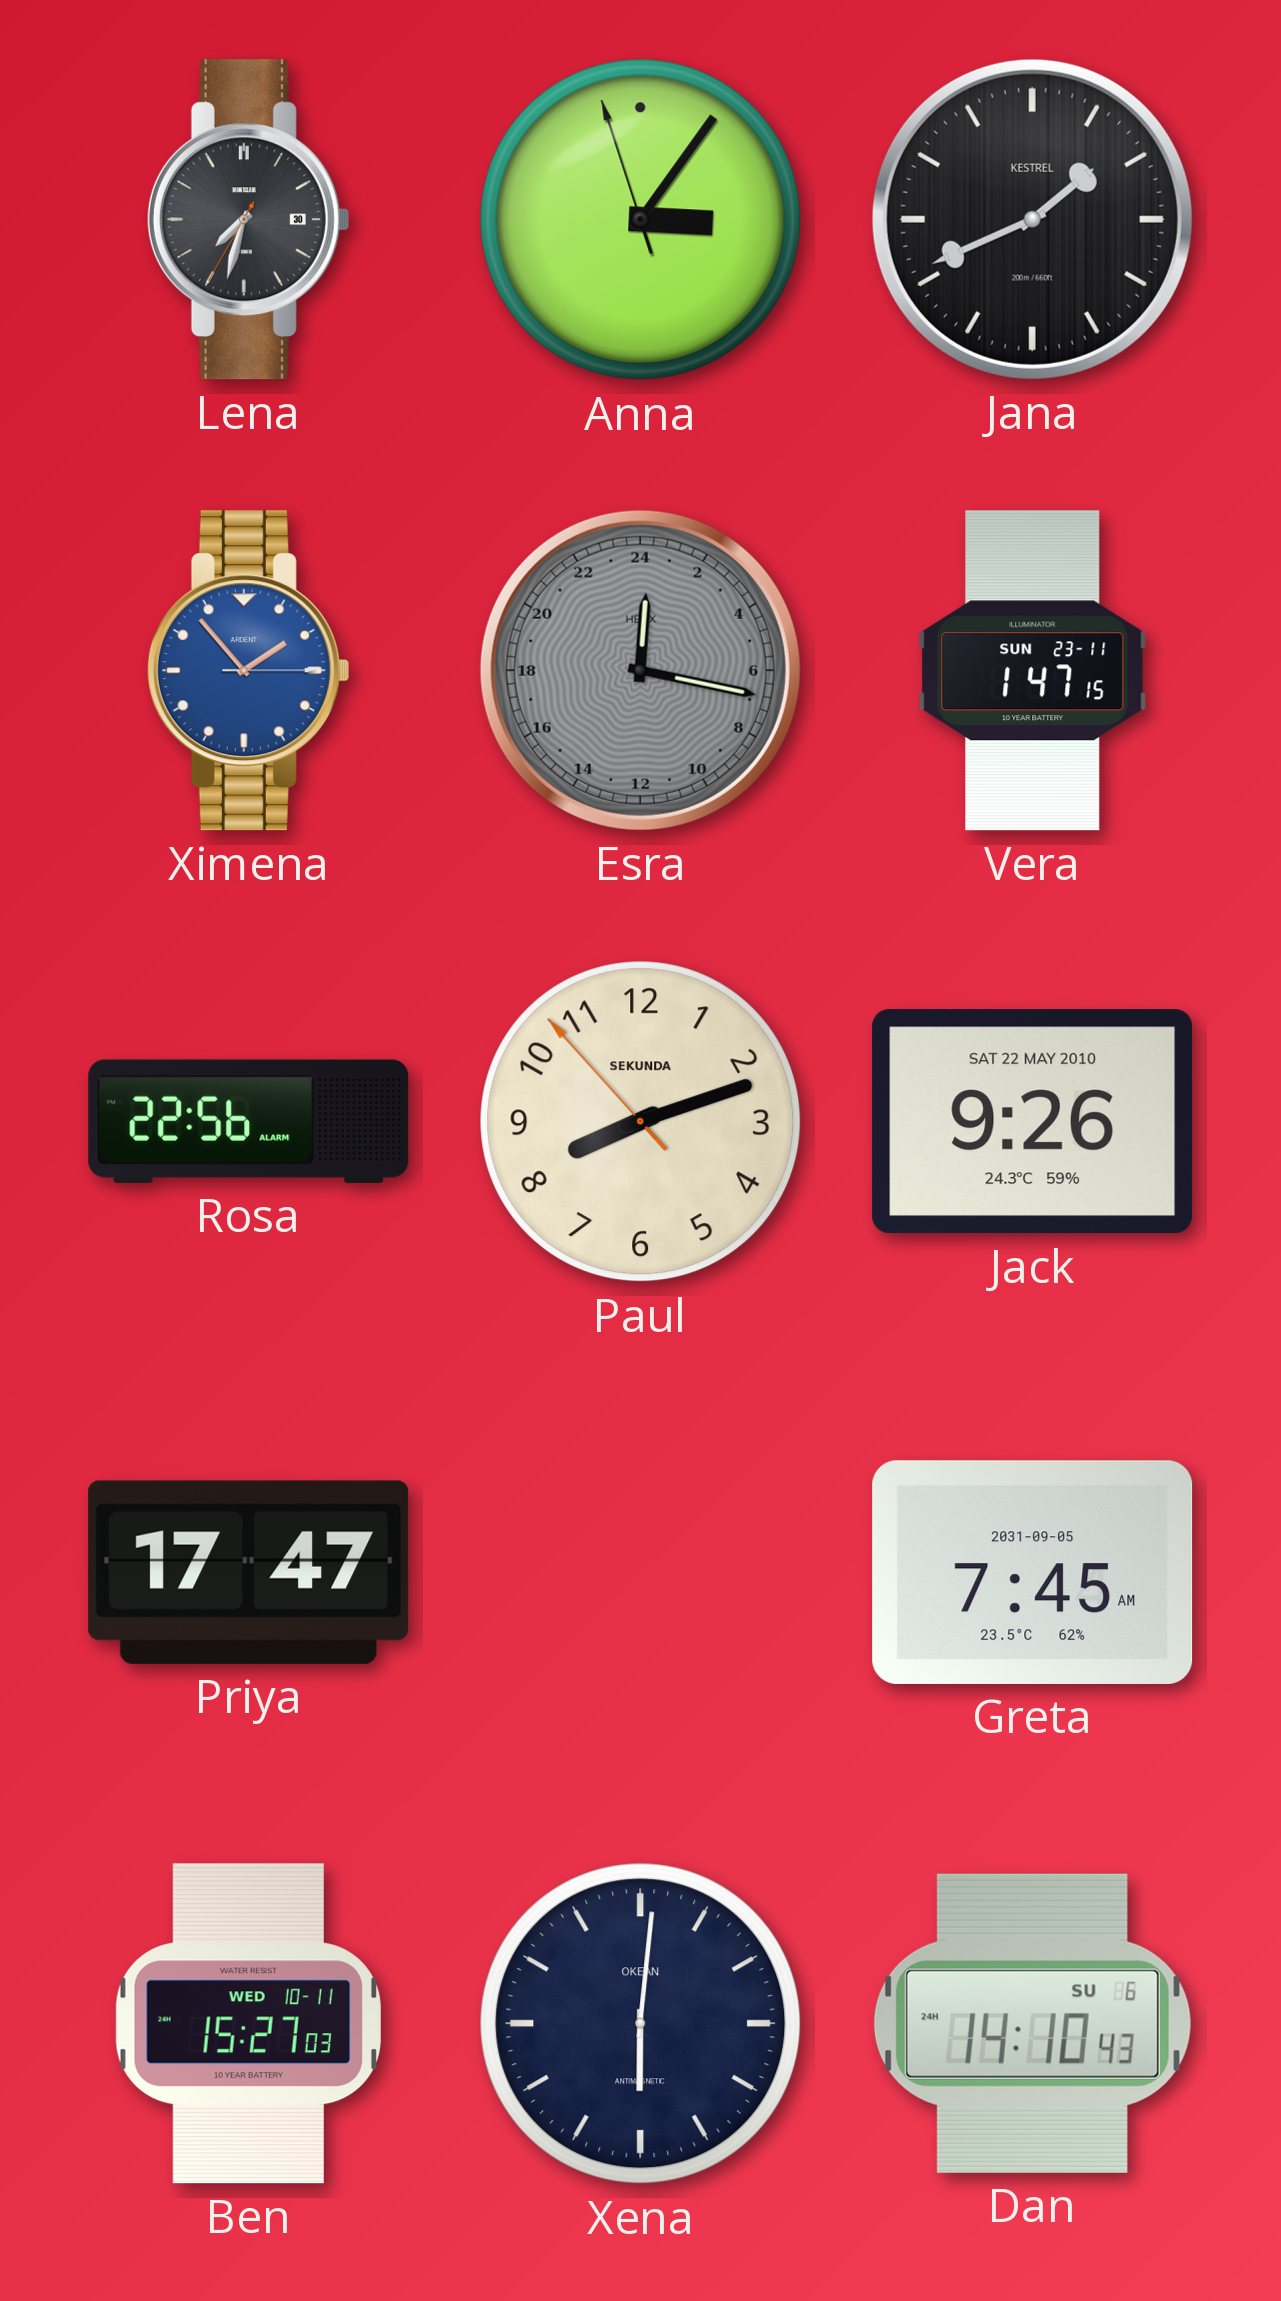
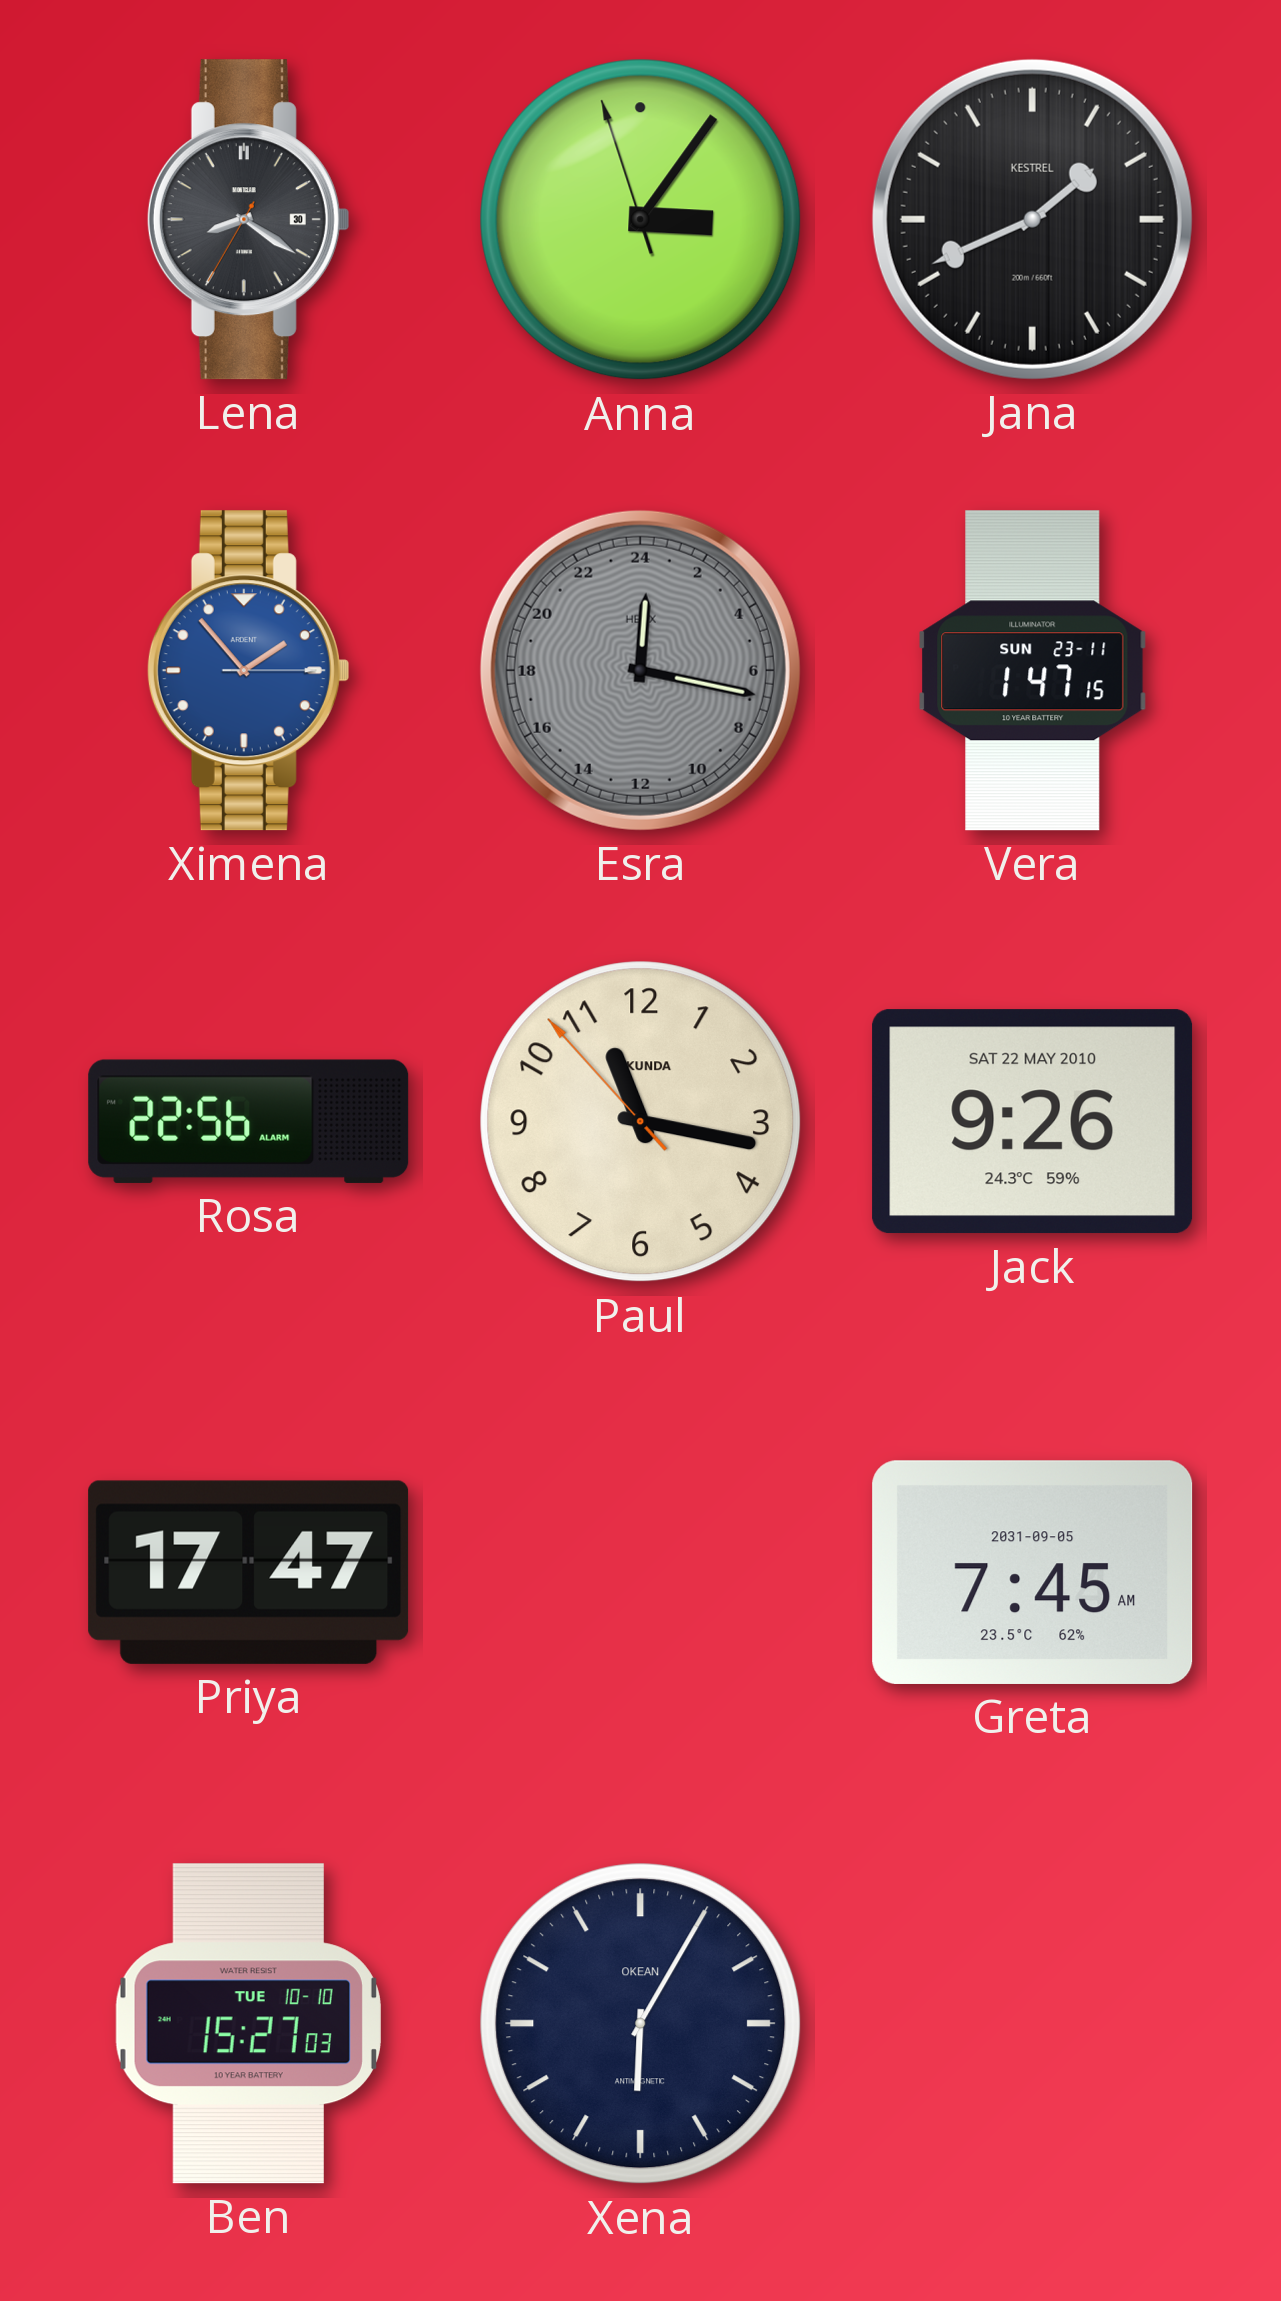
Lena: 7:32 -> 8:20 (248, 220)
Paul: 8:11 -> 11:16 (641, 1122)
Ben date: WED 10-11 -> TUE 10-10 (248, 2024)
Xena: 6:01 -> 6:05 (641, 2024)
Dan: 14:10 -> none (1032, 2023)
